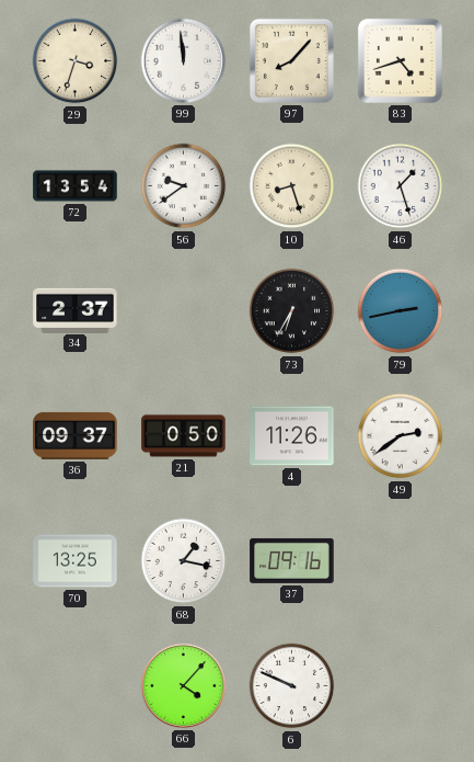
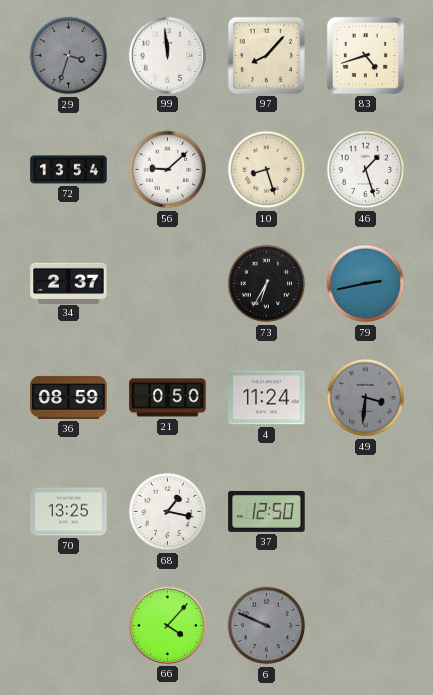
29 dial: cream -> grey (69, 56)
56: 9:39 -> 9:08 (168, 170)
36: 09:37 -> 08:59 (69, 397)
4: 11:26 -> 11:24 (267, 398)
49: 2:39 -> 3:31 (366, 398)
49 dial: white -> grey (366, 398)
37: 09:16 -> 12:50 (267, 511)
6 dial: white -> grey (267, 626)
